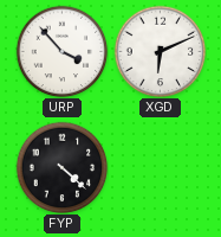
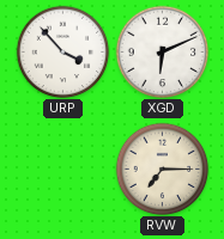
FYP: 4:22 -> none (61, 167)
RVW: none -> 7:15 (162, 168)
